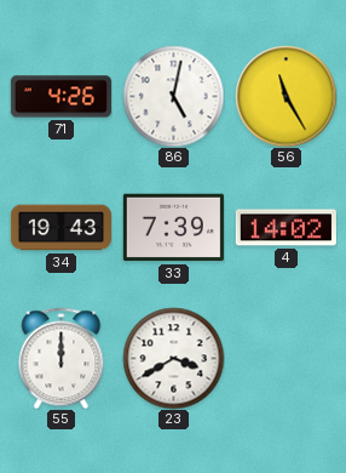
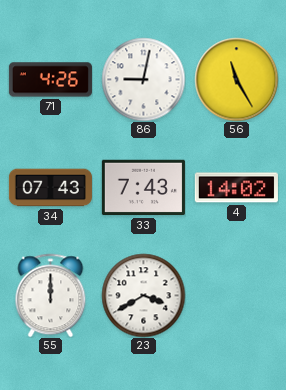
86: 5:02 -> 9:02 (143, 79)
34: 19:43 -> 07:43 (50, 188)
33: 7:39 -> 7:43 (143, 188)
